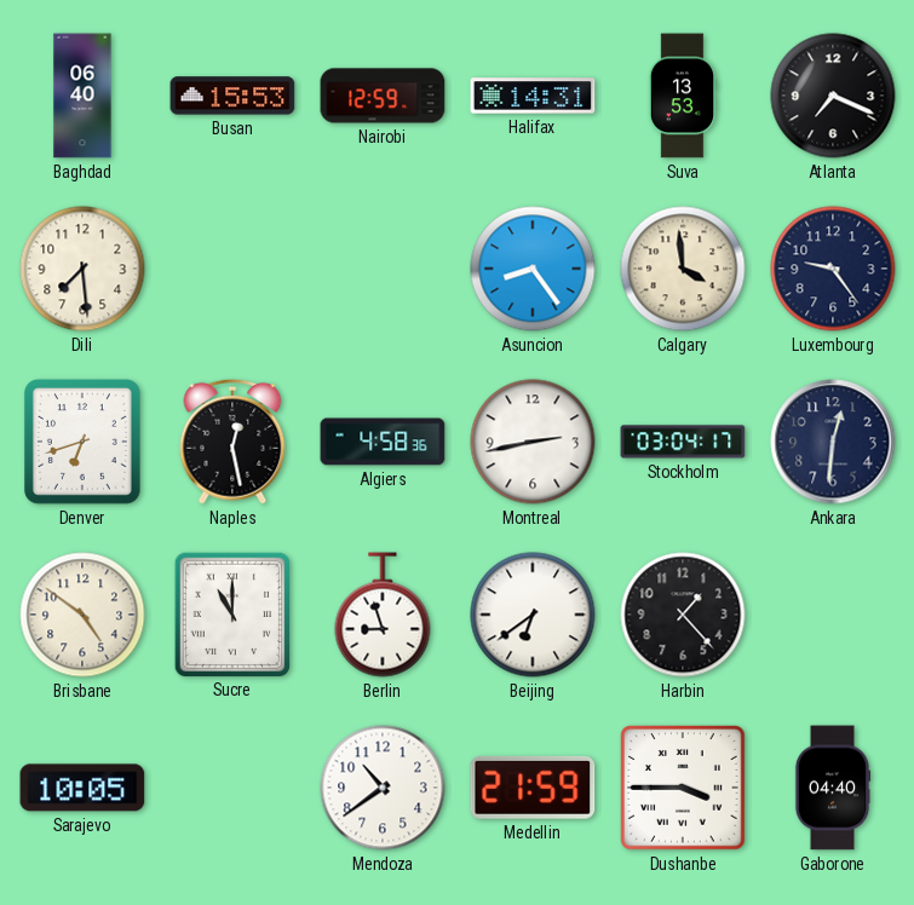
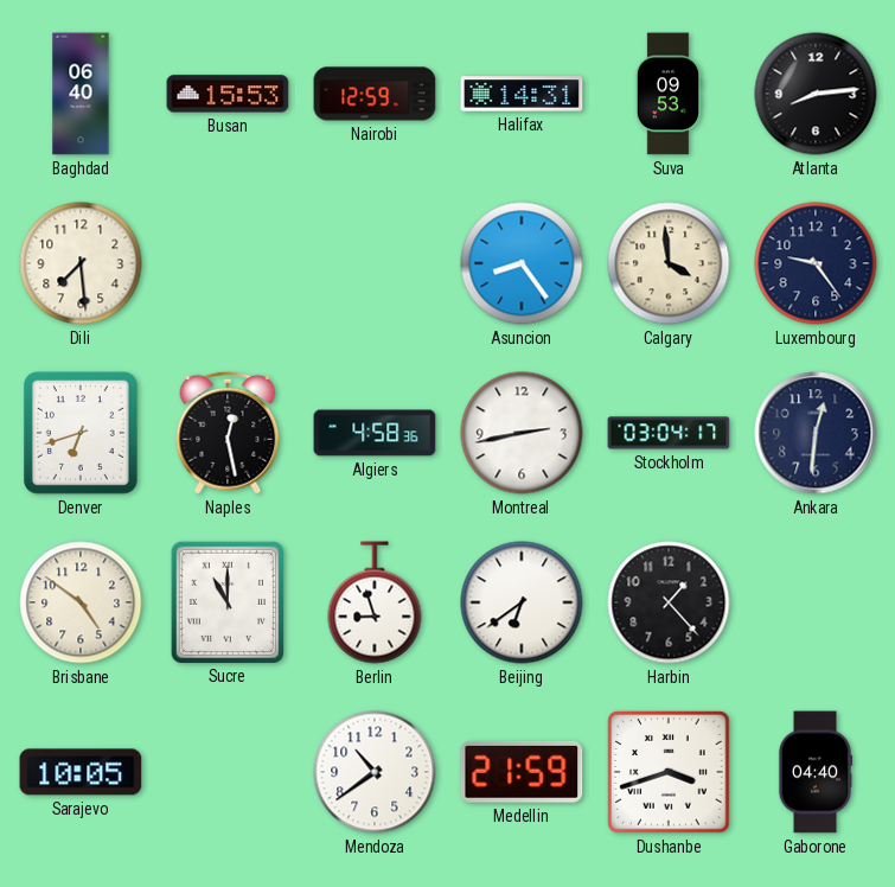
Suva: 13:53 -> 09:53 (669, 94)
Atlanta: 7:19 -> 8:14 (816, 94)
Dushanbe: 3:45 -> 3:42 (669, 772)
